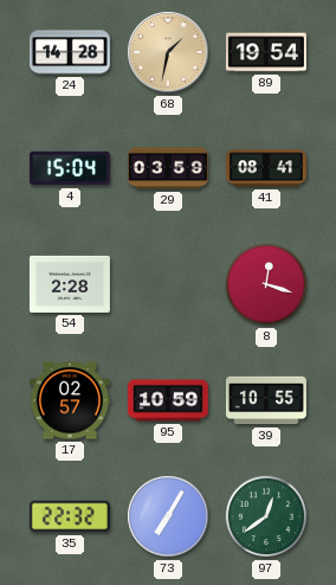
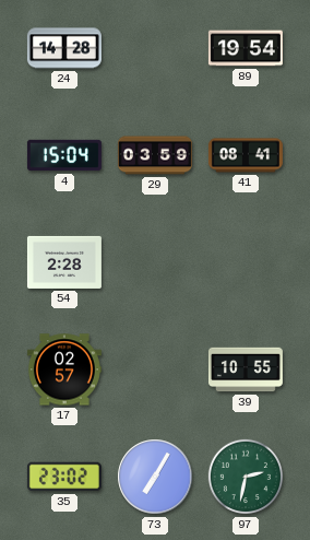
68: 1:32 -> none (168, 52)
8: 12:18 -> none (266, 284)
95: 10:59 -> none (168, 400)
35: 22:32 -> 23:02 (64, 477)
97: 12:39 -> 2:32 (246, 477)
